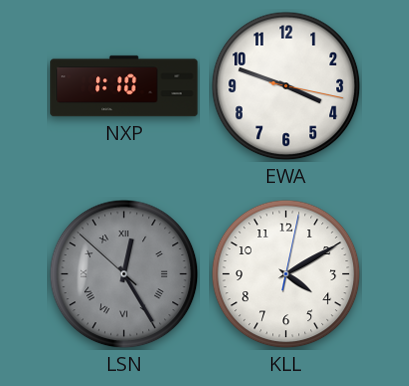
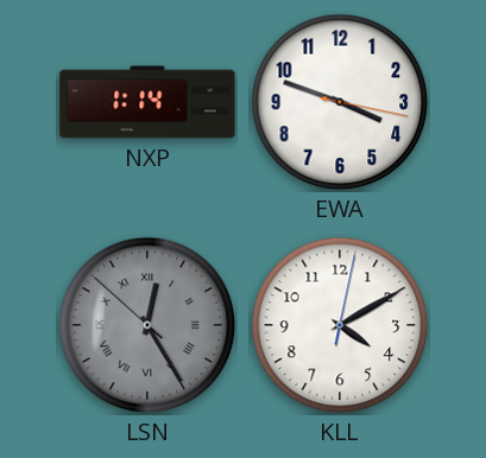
NXP: 1:10 -> 1:14 (147, 102)
